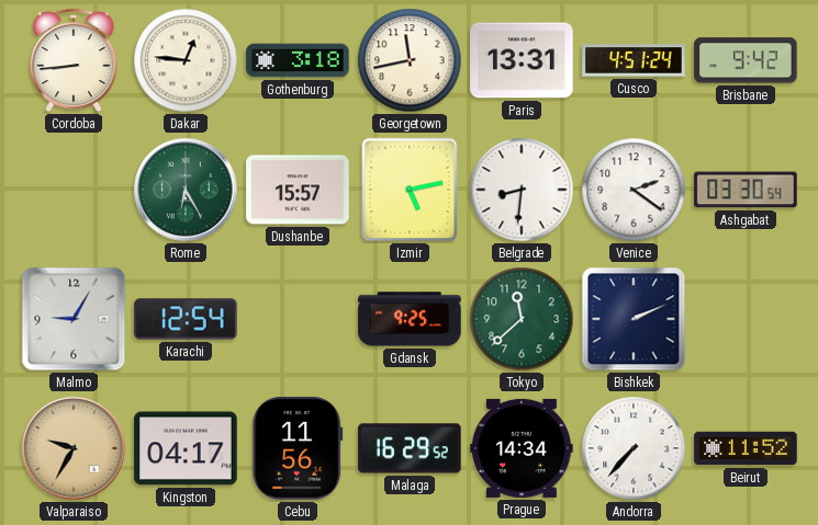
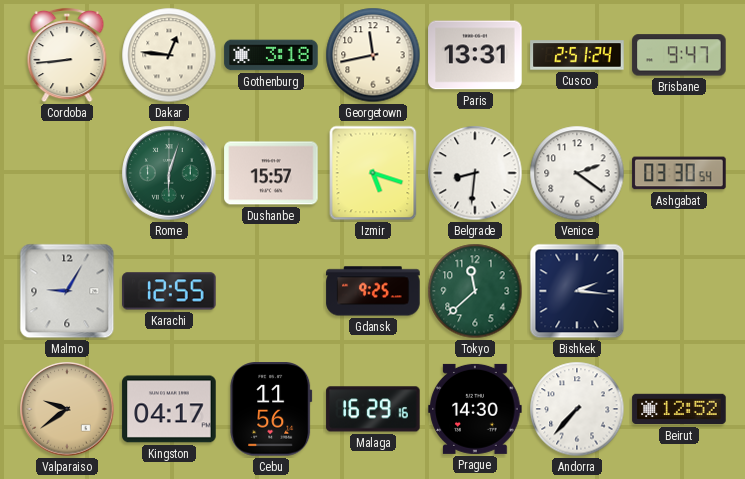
Cusco: 4:51 -> 2:51 (577, 55)
Brisbane: 9:42 -> 9:47 (679, 55)
Rome: 6:25 -> 6:03 (169, 173)
Izmir: 5:13 -> 5:18 (373, 173)
Karachi: 12:54 -> 12:55 (169, 291)
Bishkek: 2:11 -> 2:16 (577, 291)
Valparaiso: 9:35 -> 9:39 (67, 409)
Malaga: 16:29:52 -> 16:29:16 (373, 409)
Prague: 14:34 -> 14:30 (475, 409)
Beirut: 11:52 -> 12:52 (679, 409)
